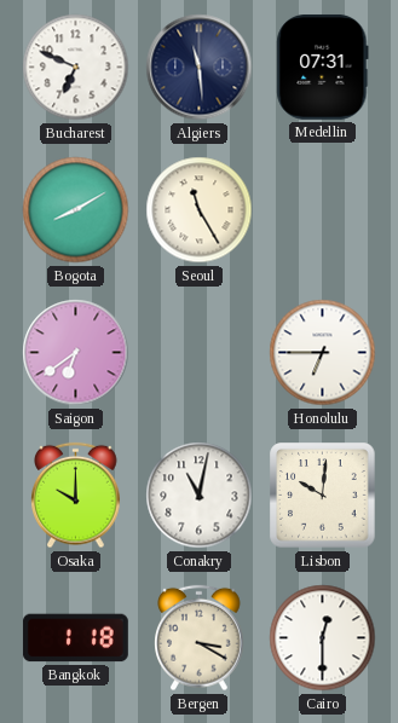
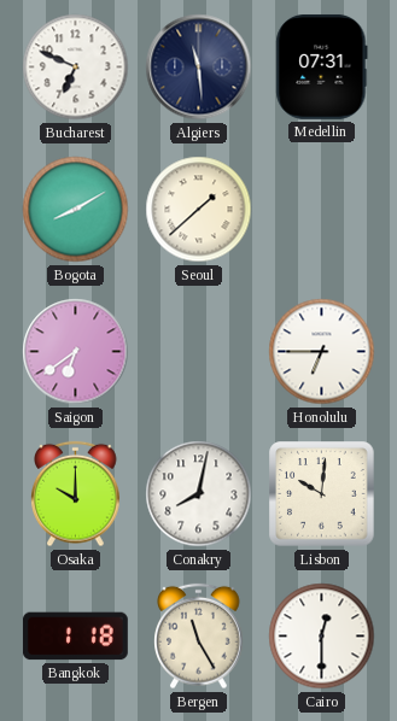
Seoul: 11:25 -> 1:38 (199, 210)
Conakry: 11:02 -> 8:02 (199, 494)
Bergen: 3:20 -> 11:25 (199, 637)
